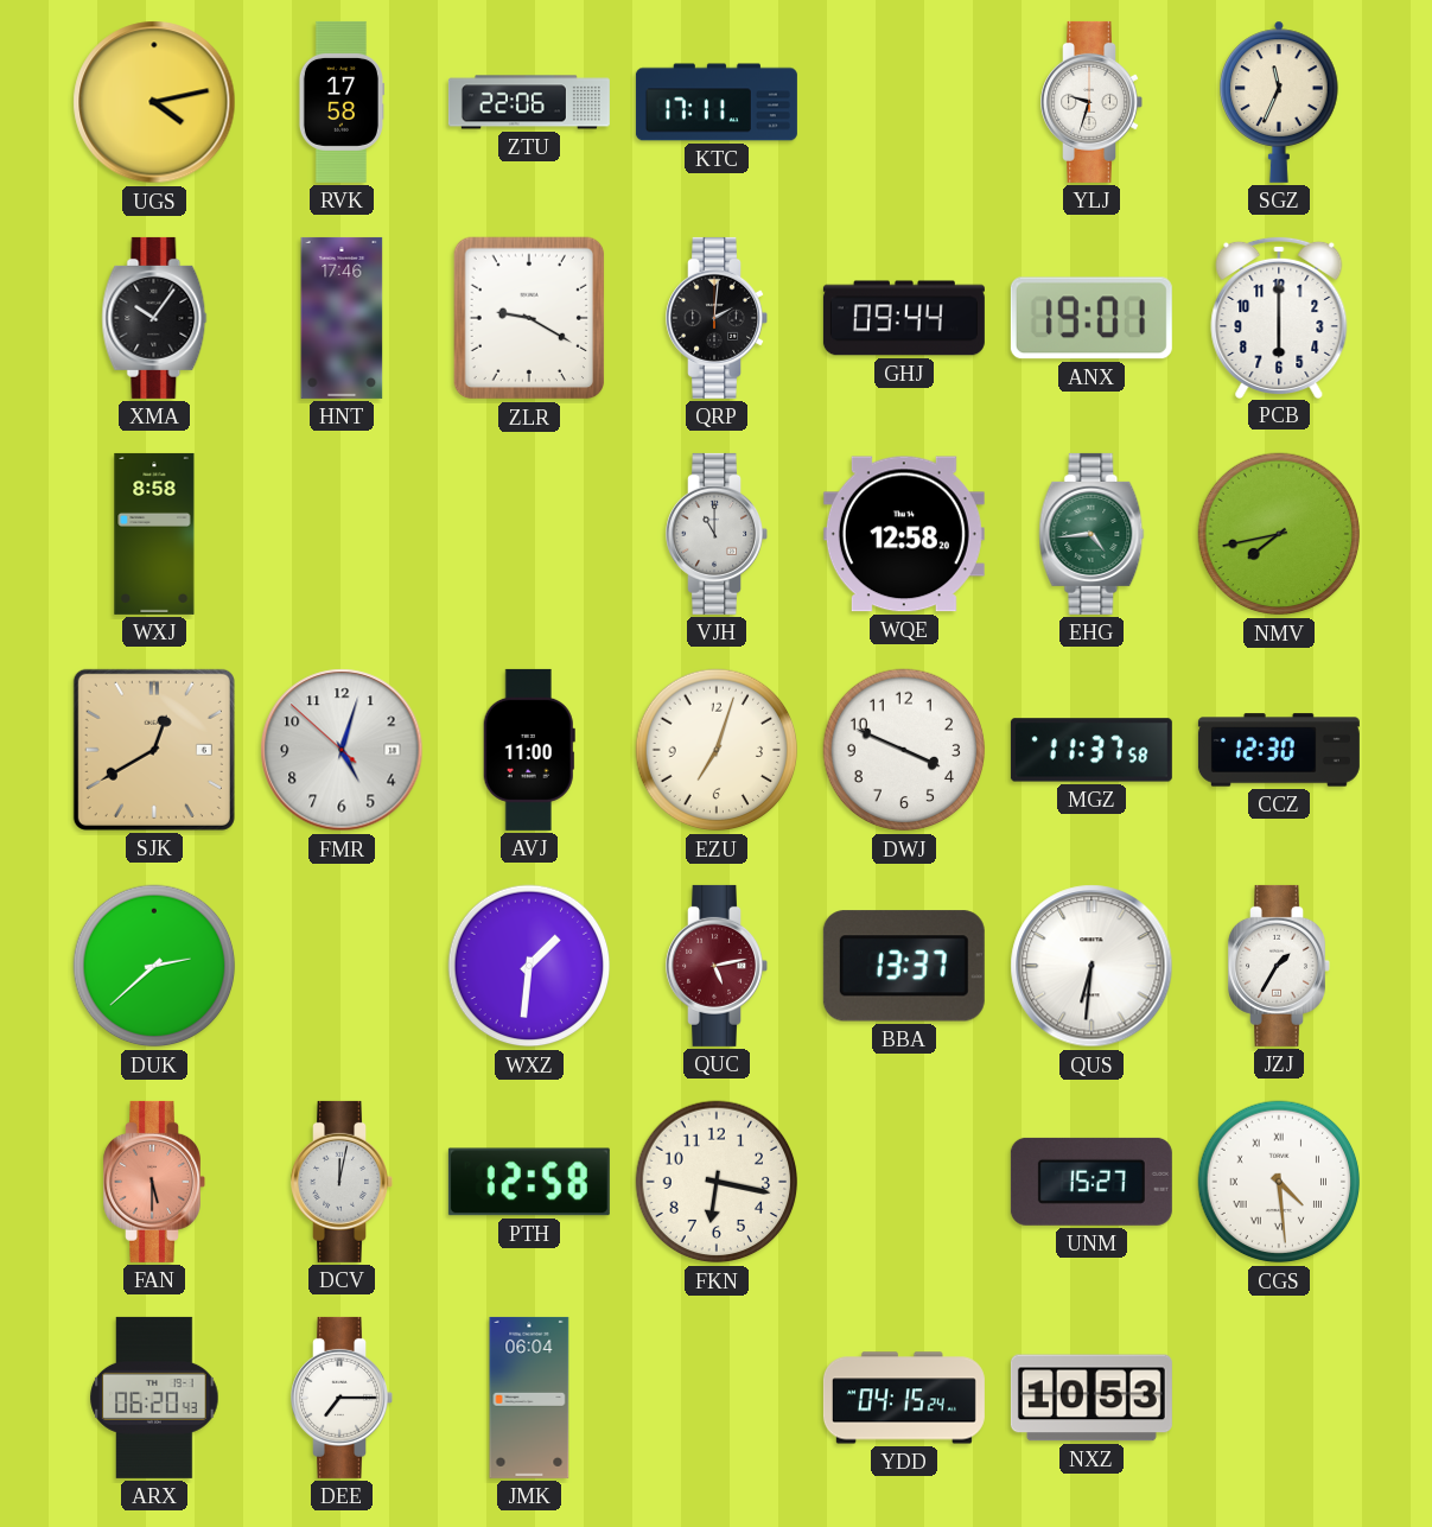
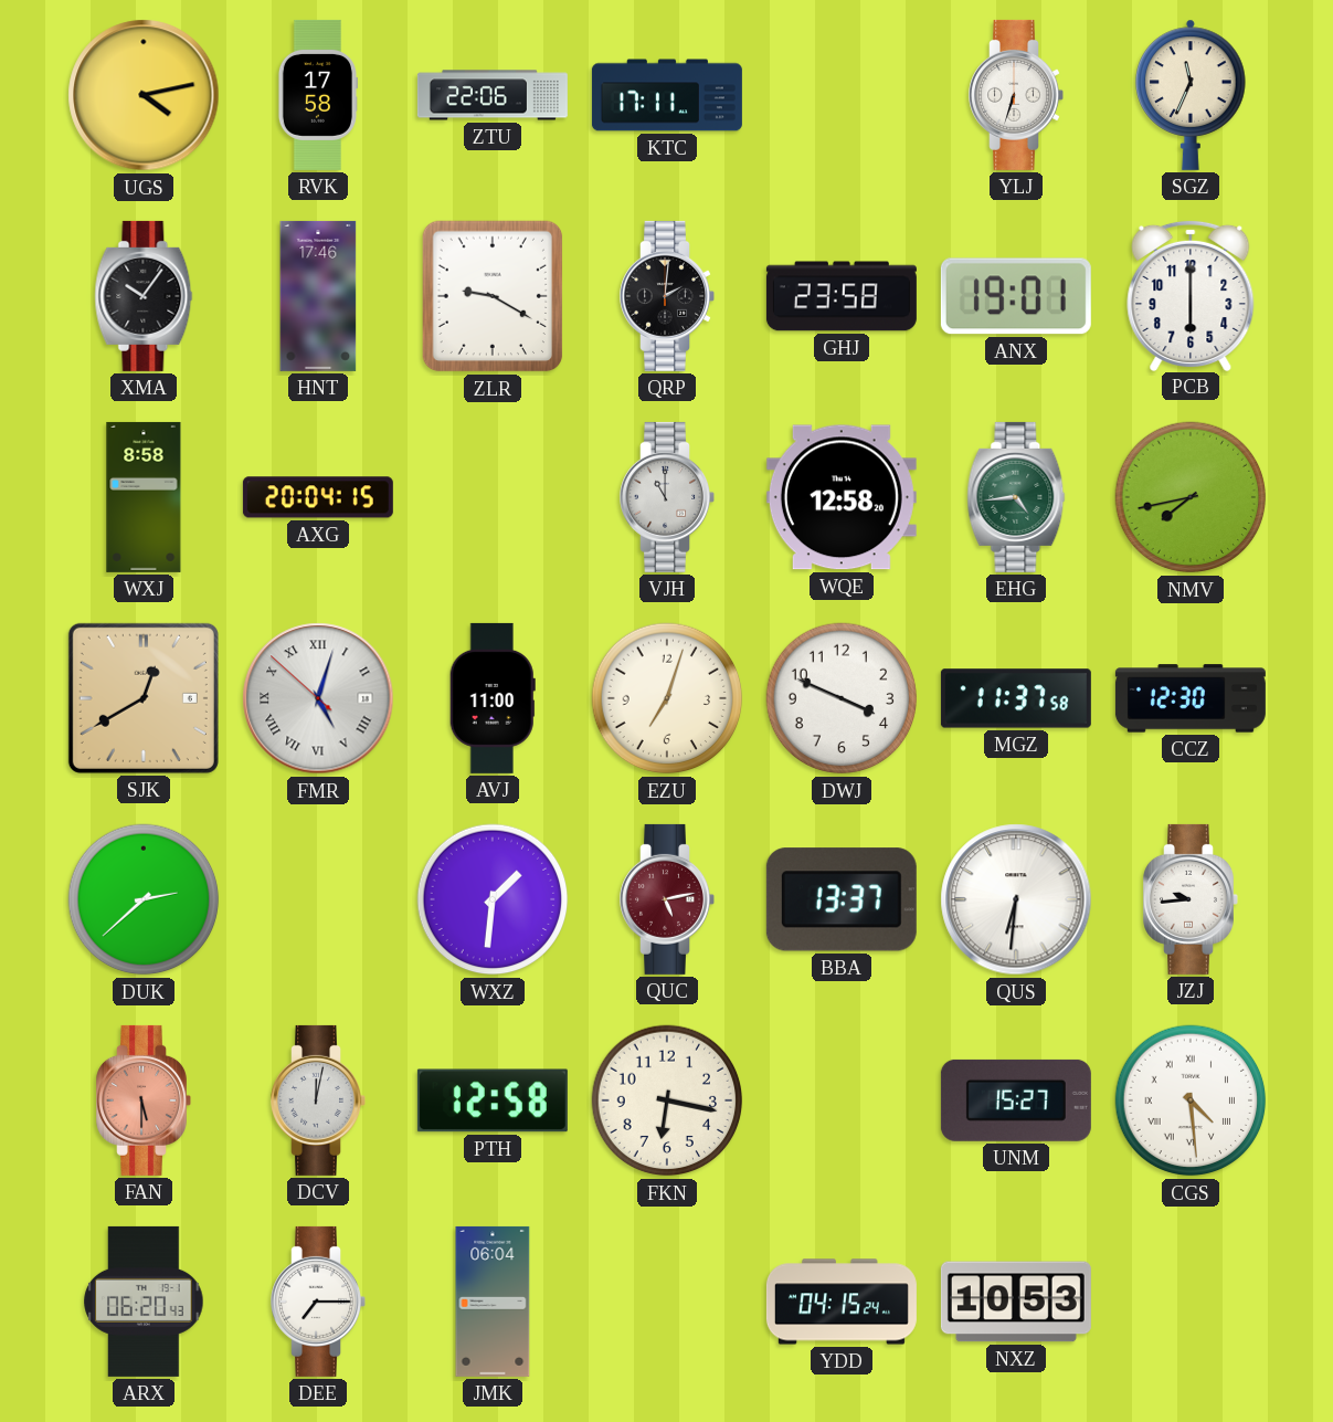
YLJ: 9:33 -> 6:33 (1016, 95)
GHJ: 09:44 -> 23:58 (842, 296)
AXG: none -> 20:04 (318, 497)
FMR numerals: Arabic -> Roman (318, 698)
JZJ: 1:35 -> 9:44 (1191, 899)
